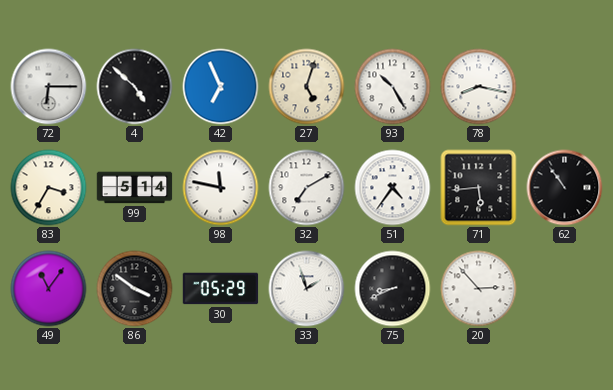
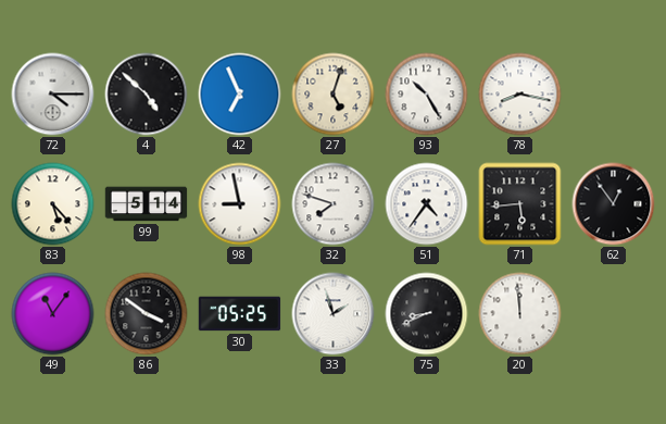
72: 6:15 -> 4:15 (53, 95)
83: 3:35 -> 5:23 (53, 204)
98: 11:47 -> 8:58 (240, 204)
32: 7:10 -> 7:48 (334, 204)
62: 10:54 -> 12:54 (614, 204)
30: 05:29 -> 05:25 (240, 314)
20: 2:53 -> 11:59 (520, 314)
